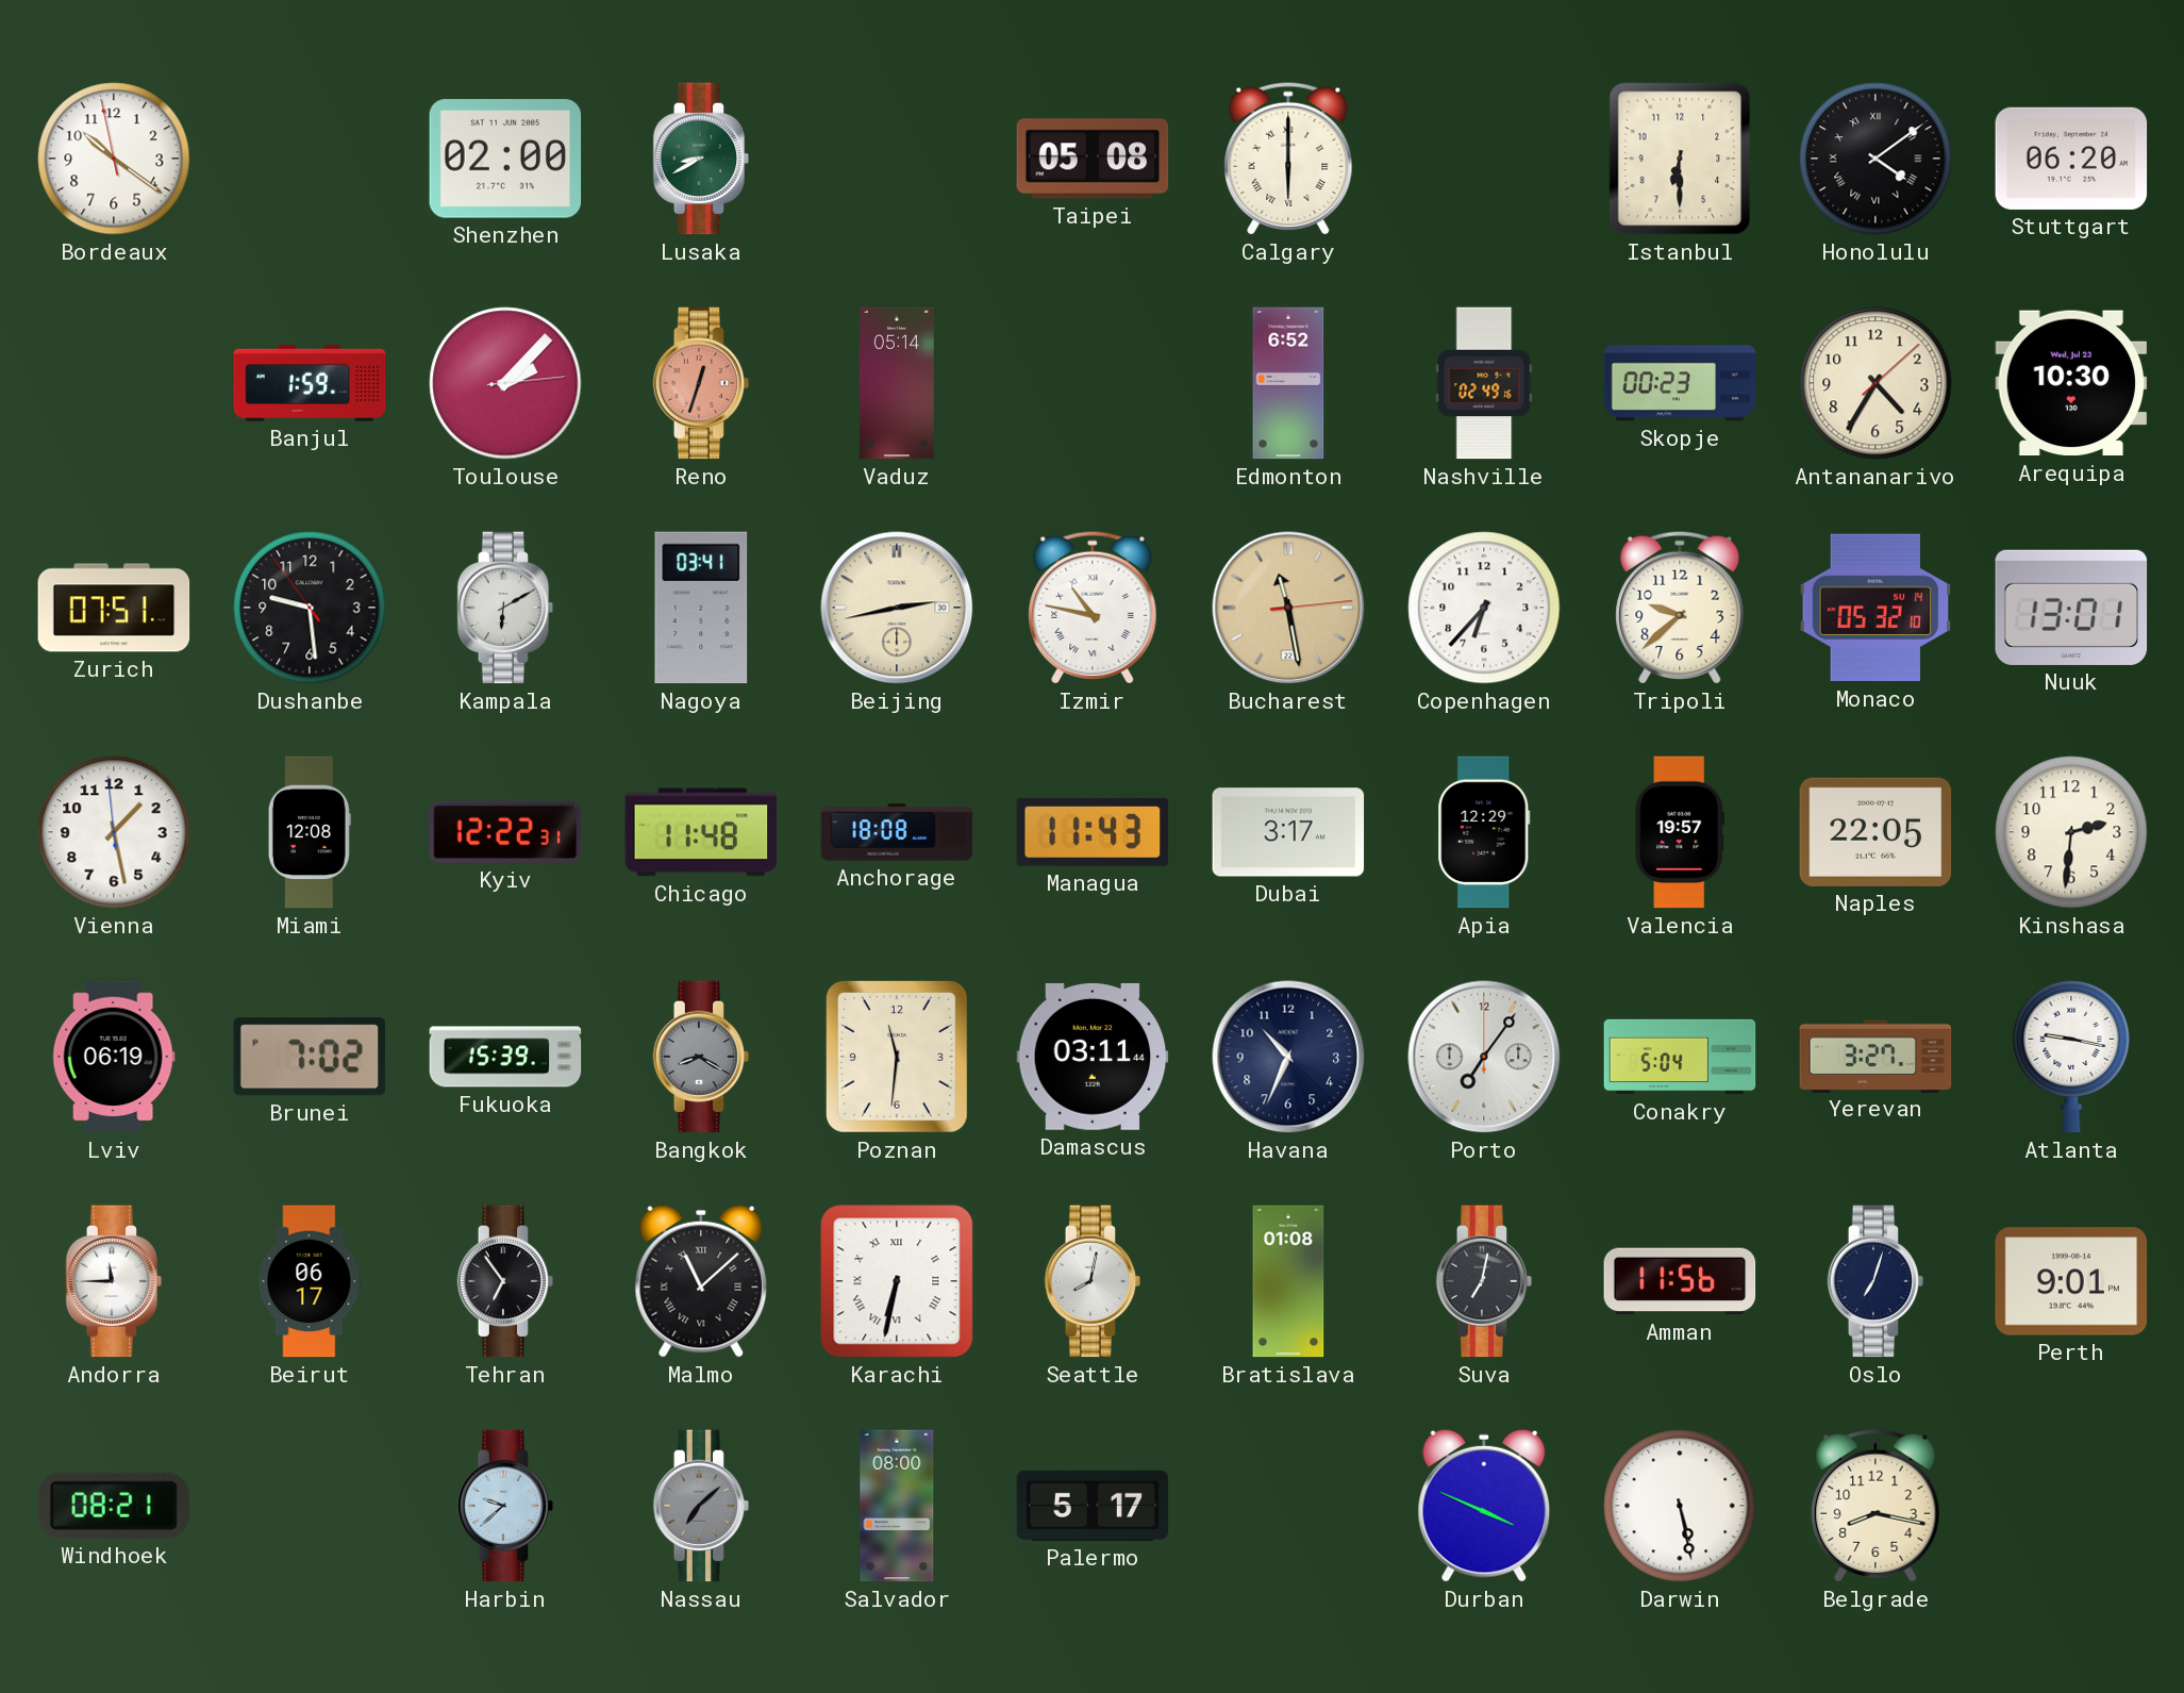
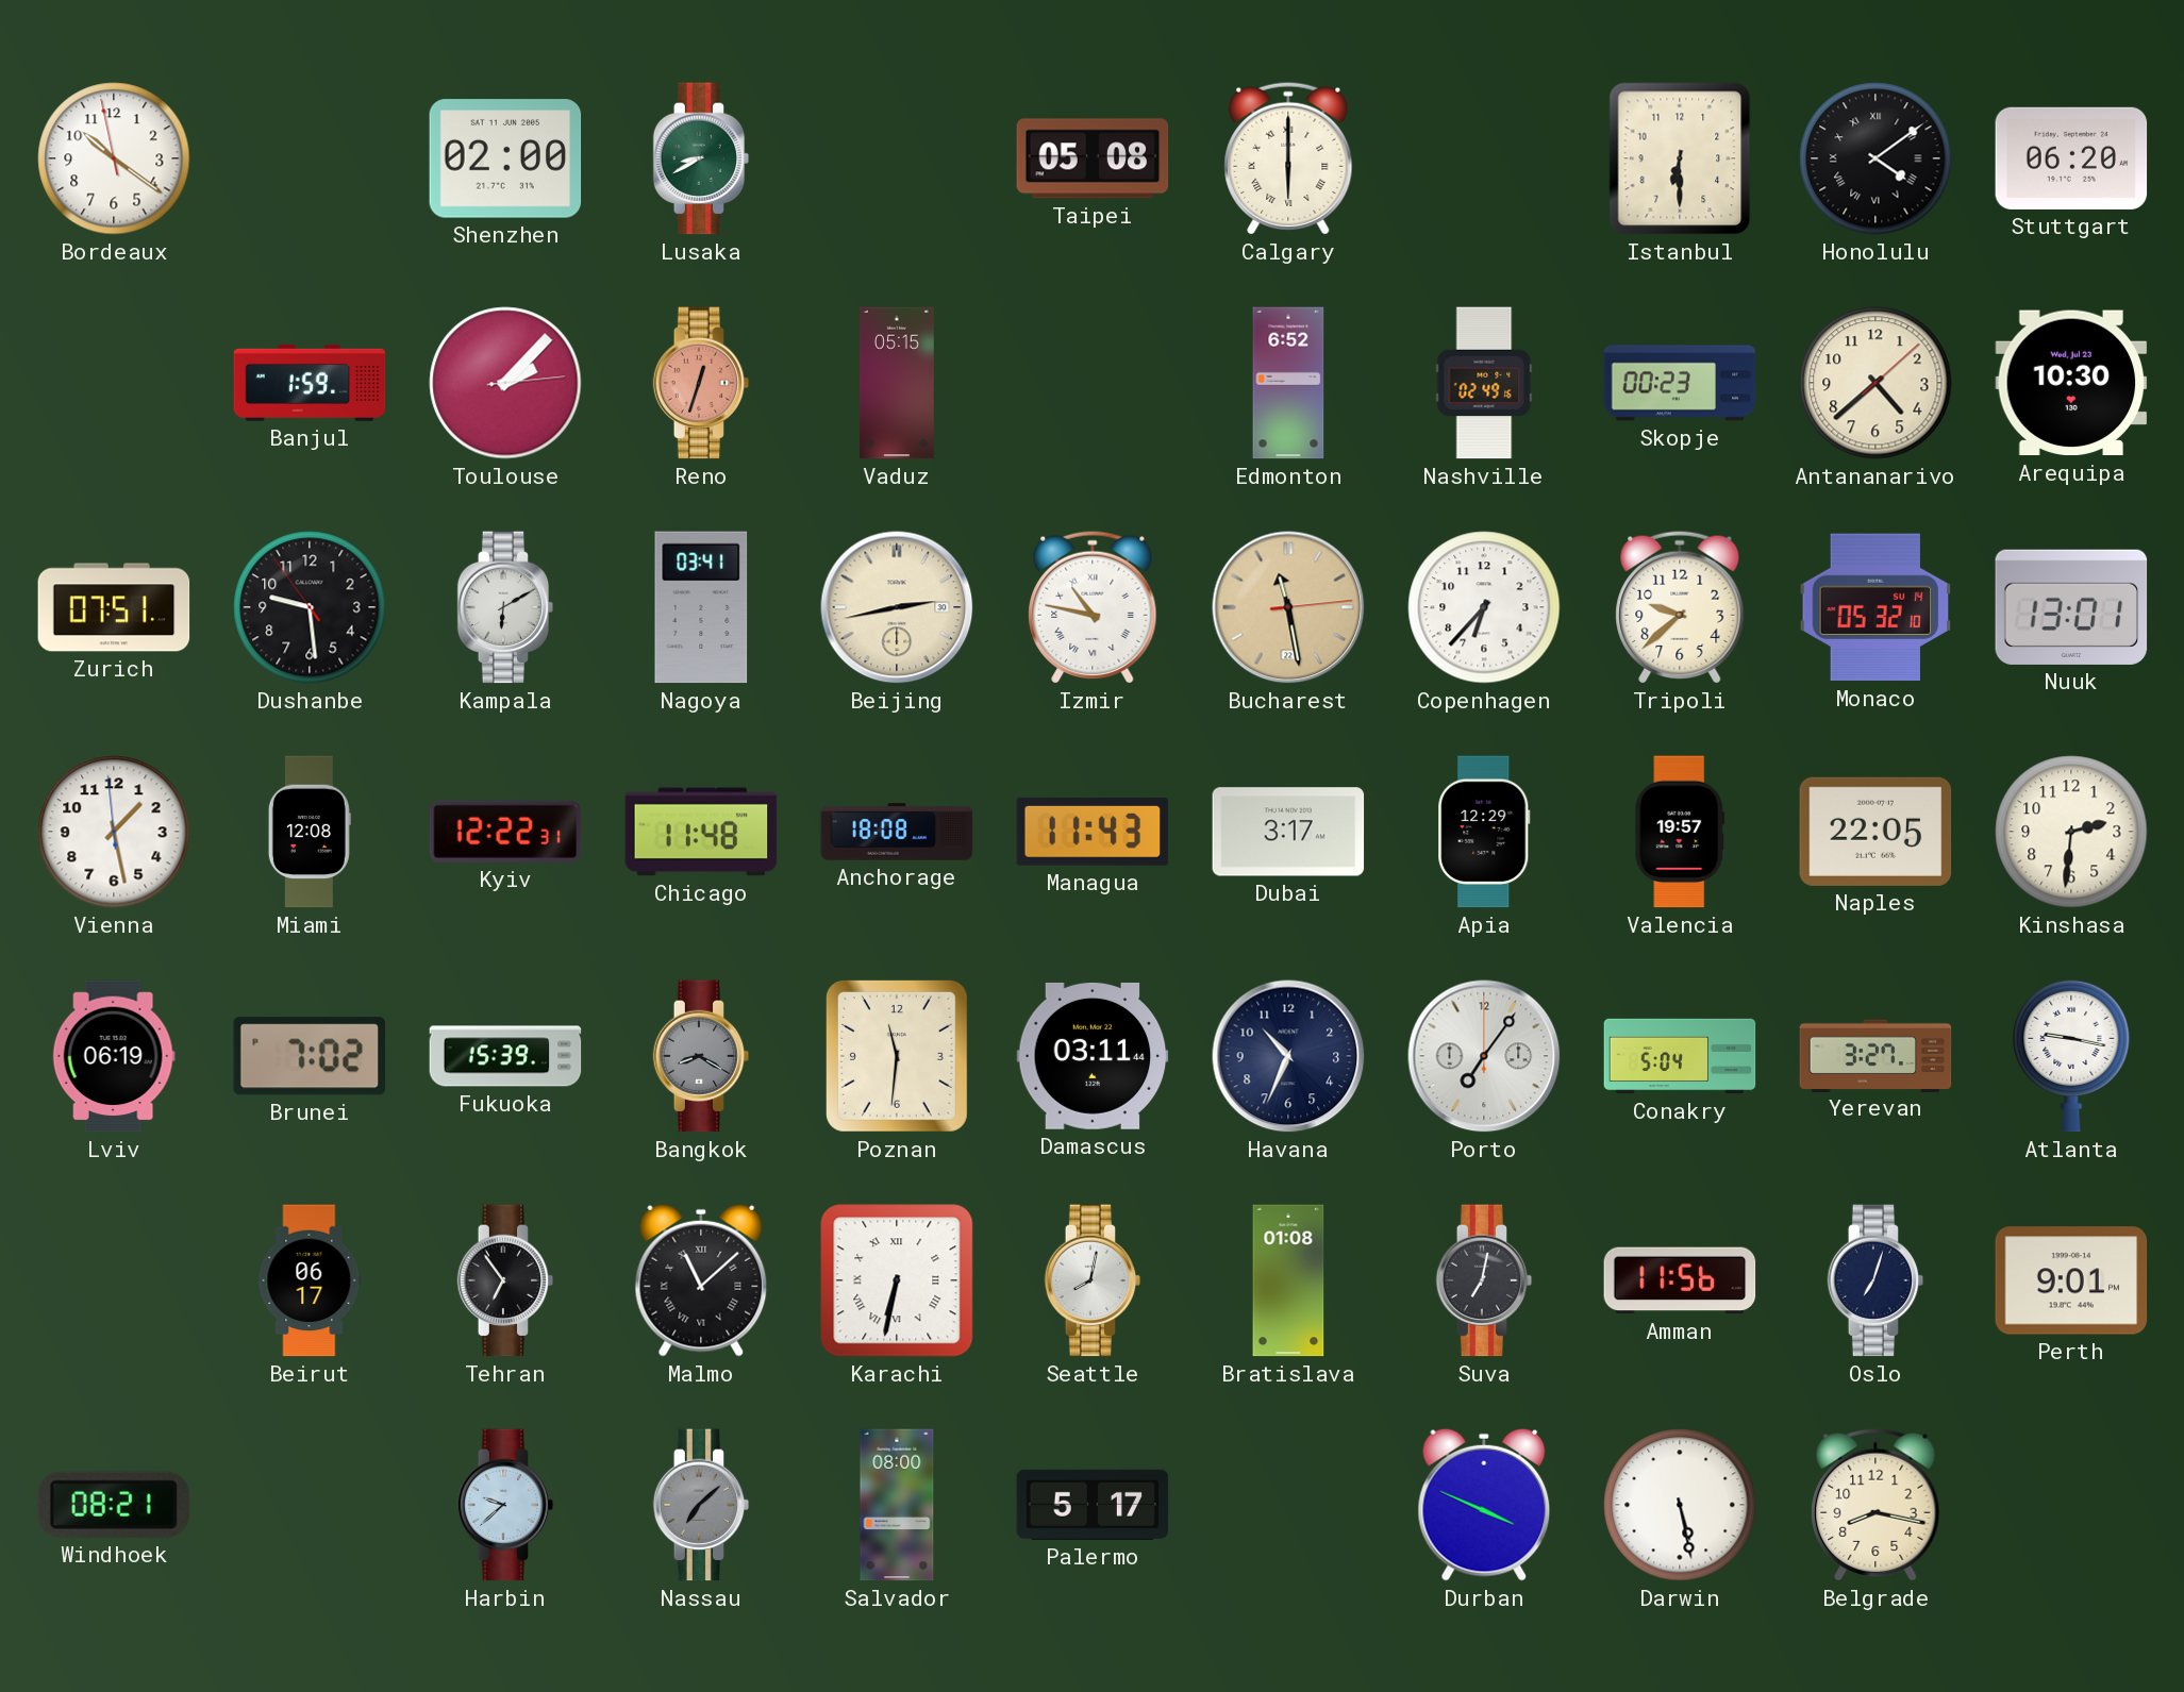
Vaduz: 05:14 -> 05:15 (897, 383)
Antananarivo: 4:35 -> 4:38 (1875, 383)
Andorra: 11:45 -> none (114, 1281)
